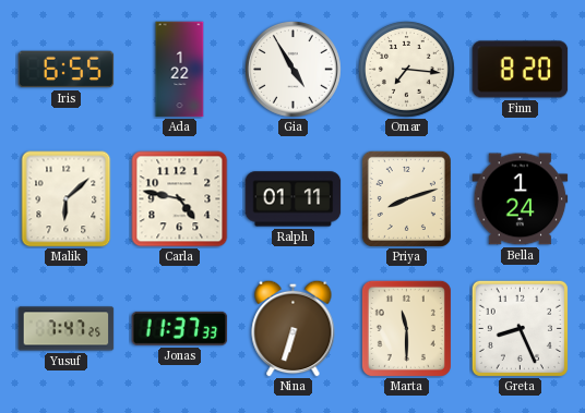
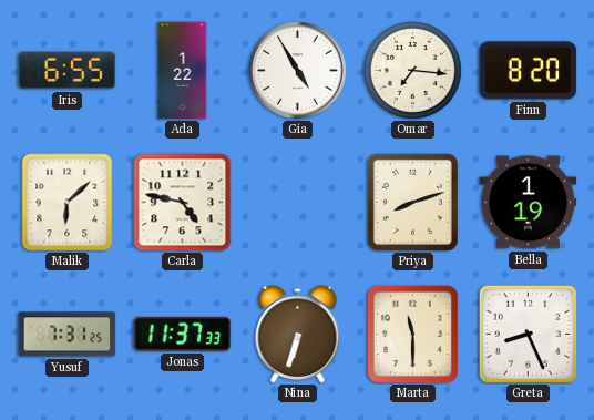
Ralph: 01:11 -> none (294, 199)
Bella: 1:24 -> 1:19 (529, 203)
Yusuf: 7:47 -> 7:31 (68, 335)
